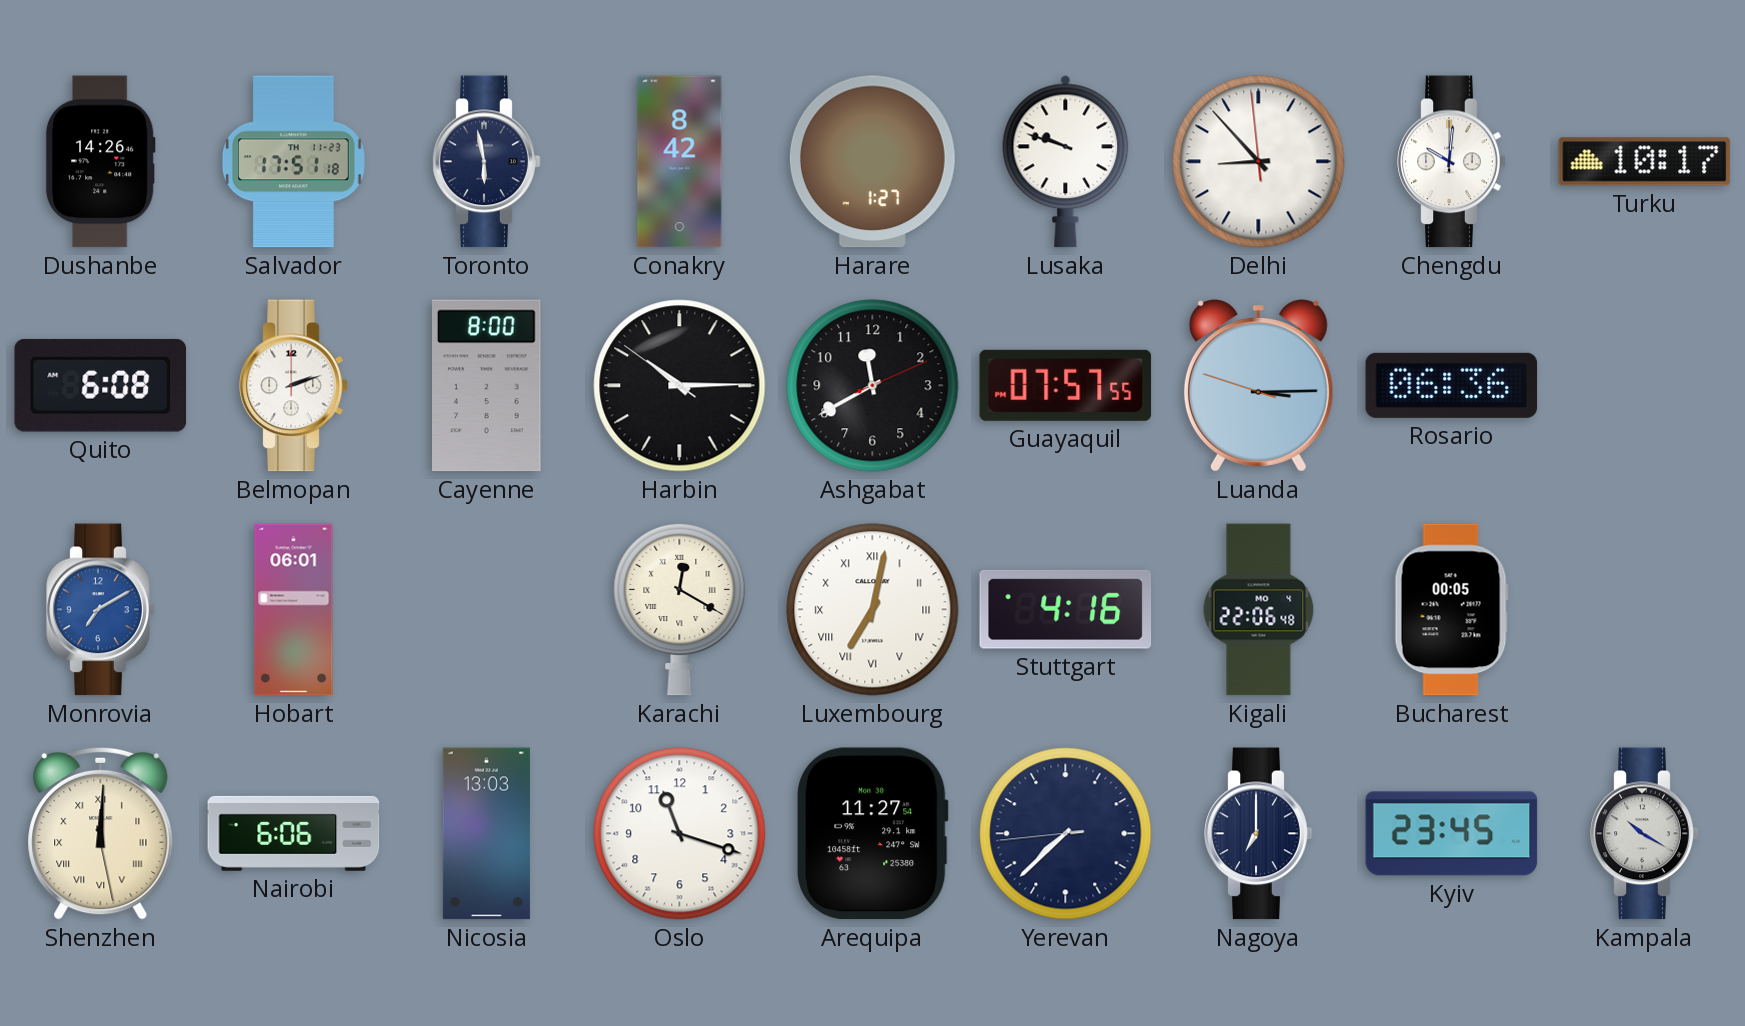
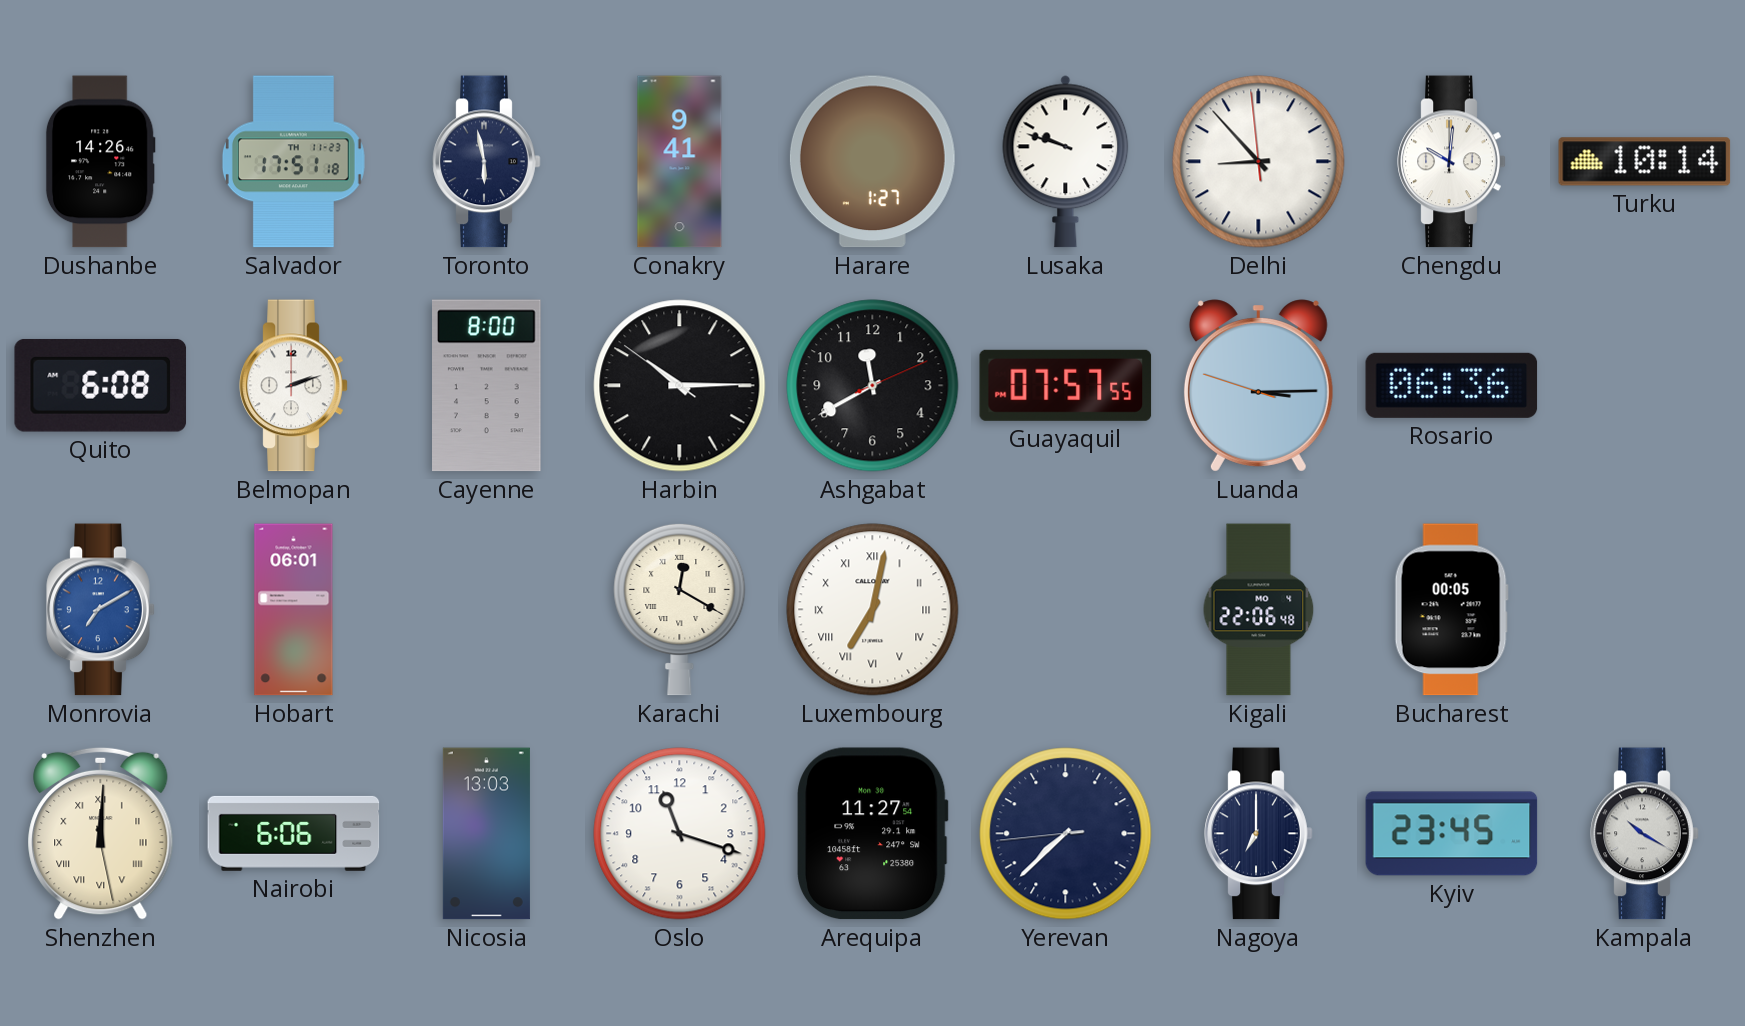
Conakry: 8:42 -> 9:41 (680, 162)
Turku: 10:17 -> 10:14 (1645, 162)
Stuttgart: 4:16 -> none (1065, 609)
